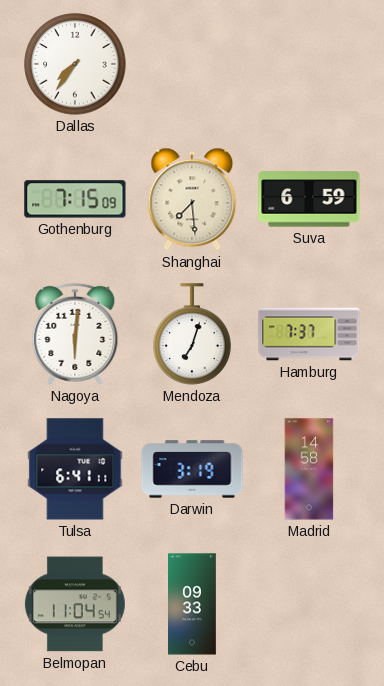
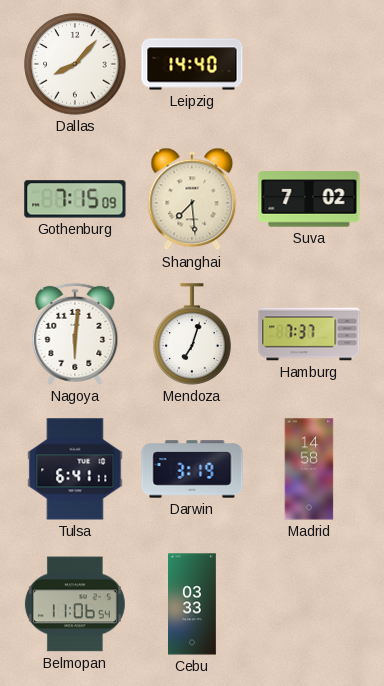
Dallas: 7:36 -> 8:07 (75, 64)
Leipzig: none -> 14:40 (192, 64)
Suva: 6:59 -> 7:02 (309, 199)
Belmopan: 11:04 -> 11:06 (75, 604)
Cebu: 09:33 -> 03:33 (193, 604)
